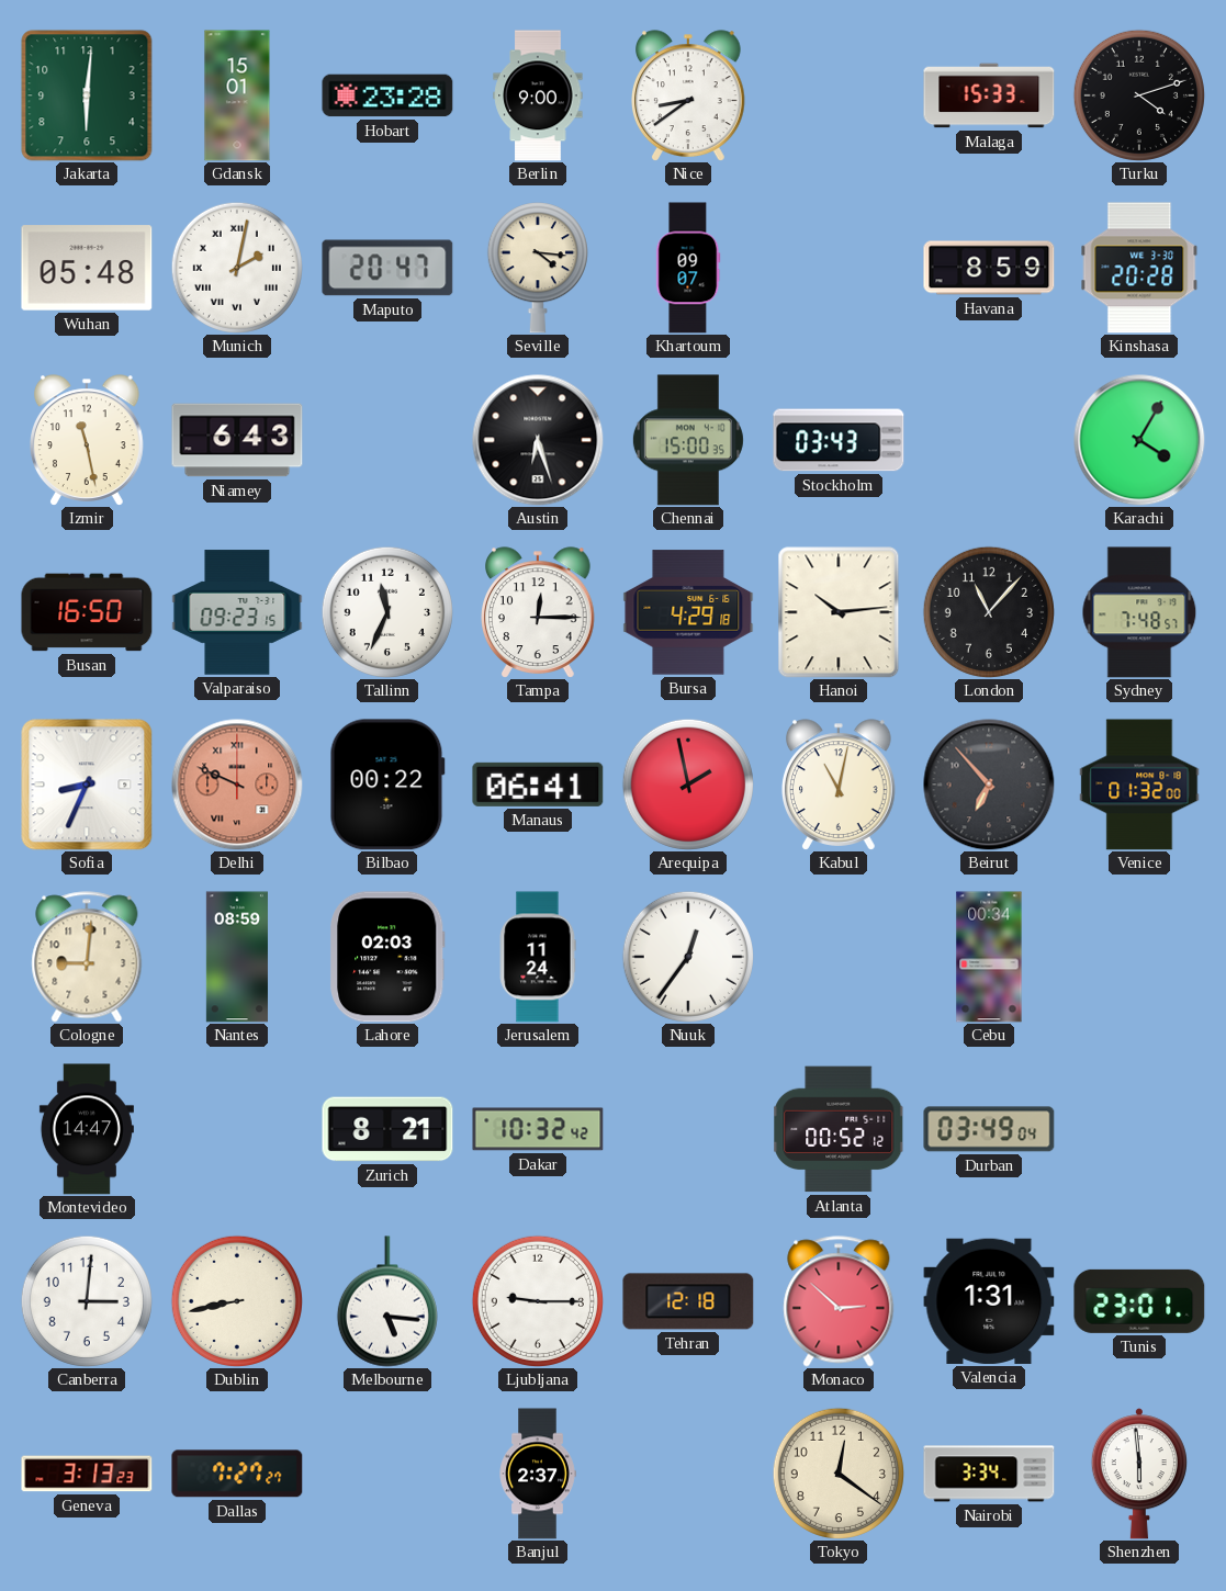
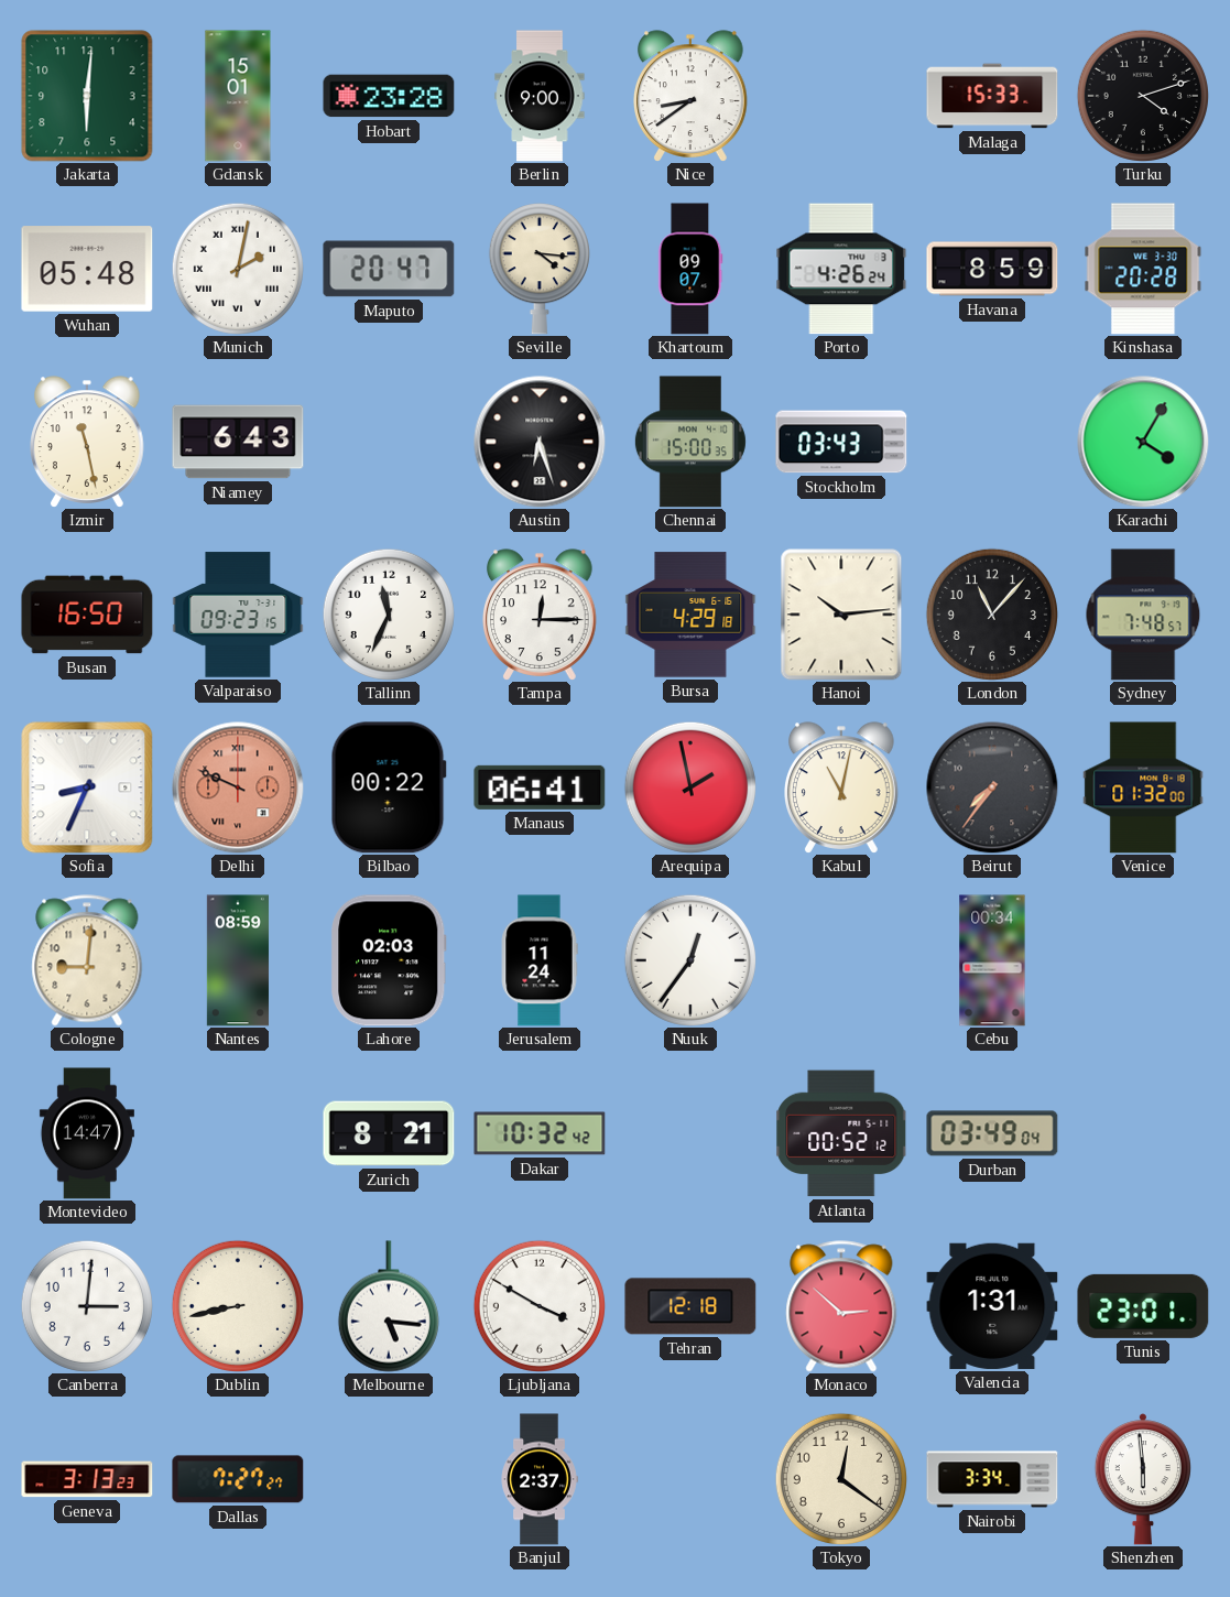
Porto: none -> 4:26 (841, 269)
Beirut: 6:53 -> 7:36 (992, 787)
Ljubljana: 9:15 -> 3:50 (540, 1306)
